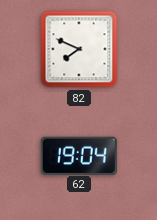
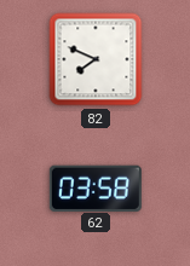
62: 19:04 -> 03:58 (96, 187)
